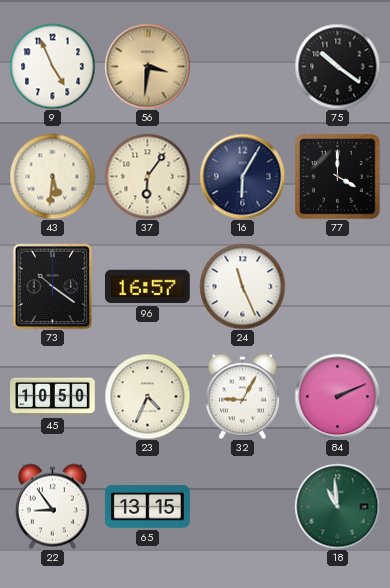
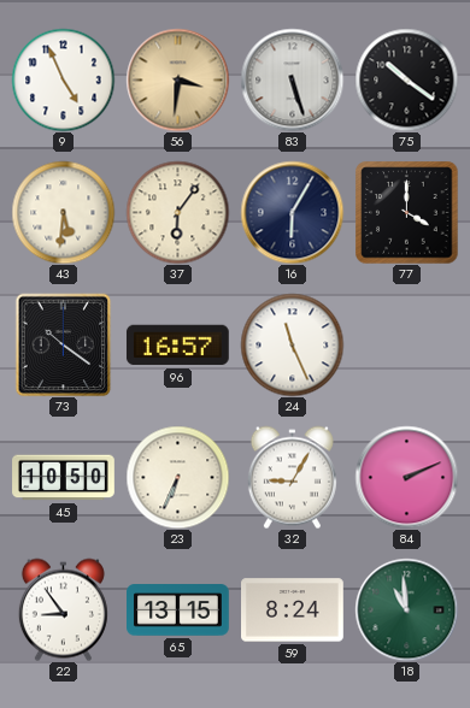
83: none -> 5:27 (292, 79)
23: 4:34 -> 6:34 (177, 477)
59: none -> 8:24 (293, 610)
